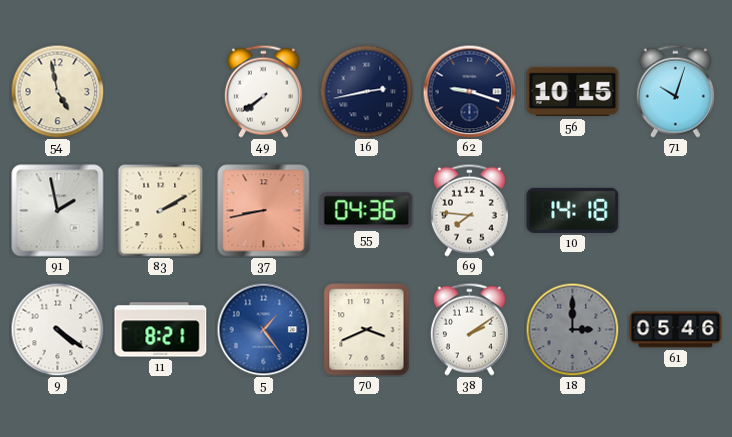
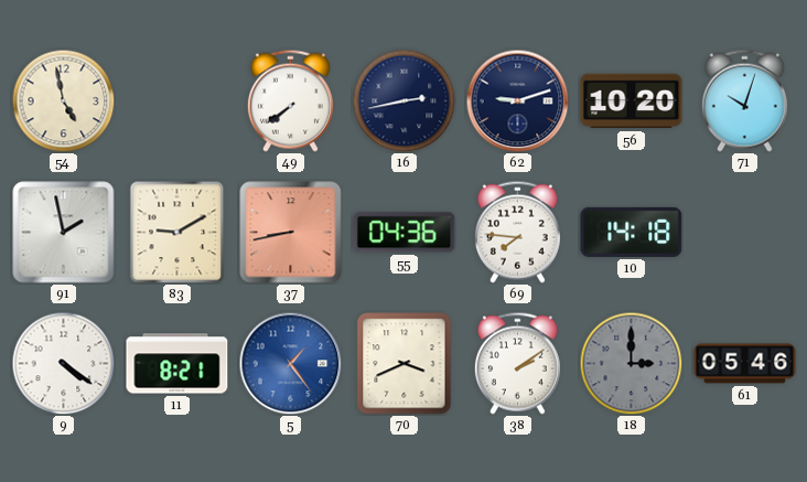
62: 9:18 -> 9:12 (517, 100)
56: 10:15 -> 10:20 (632, 101)
83: 2:10 -> 9:10 (177, 232)
